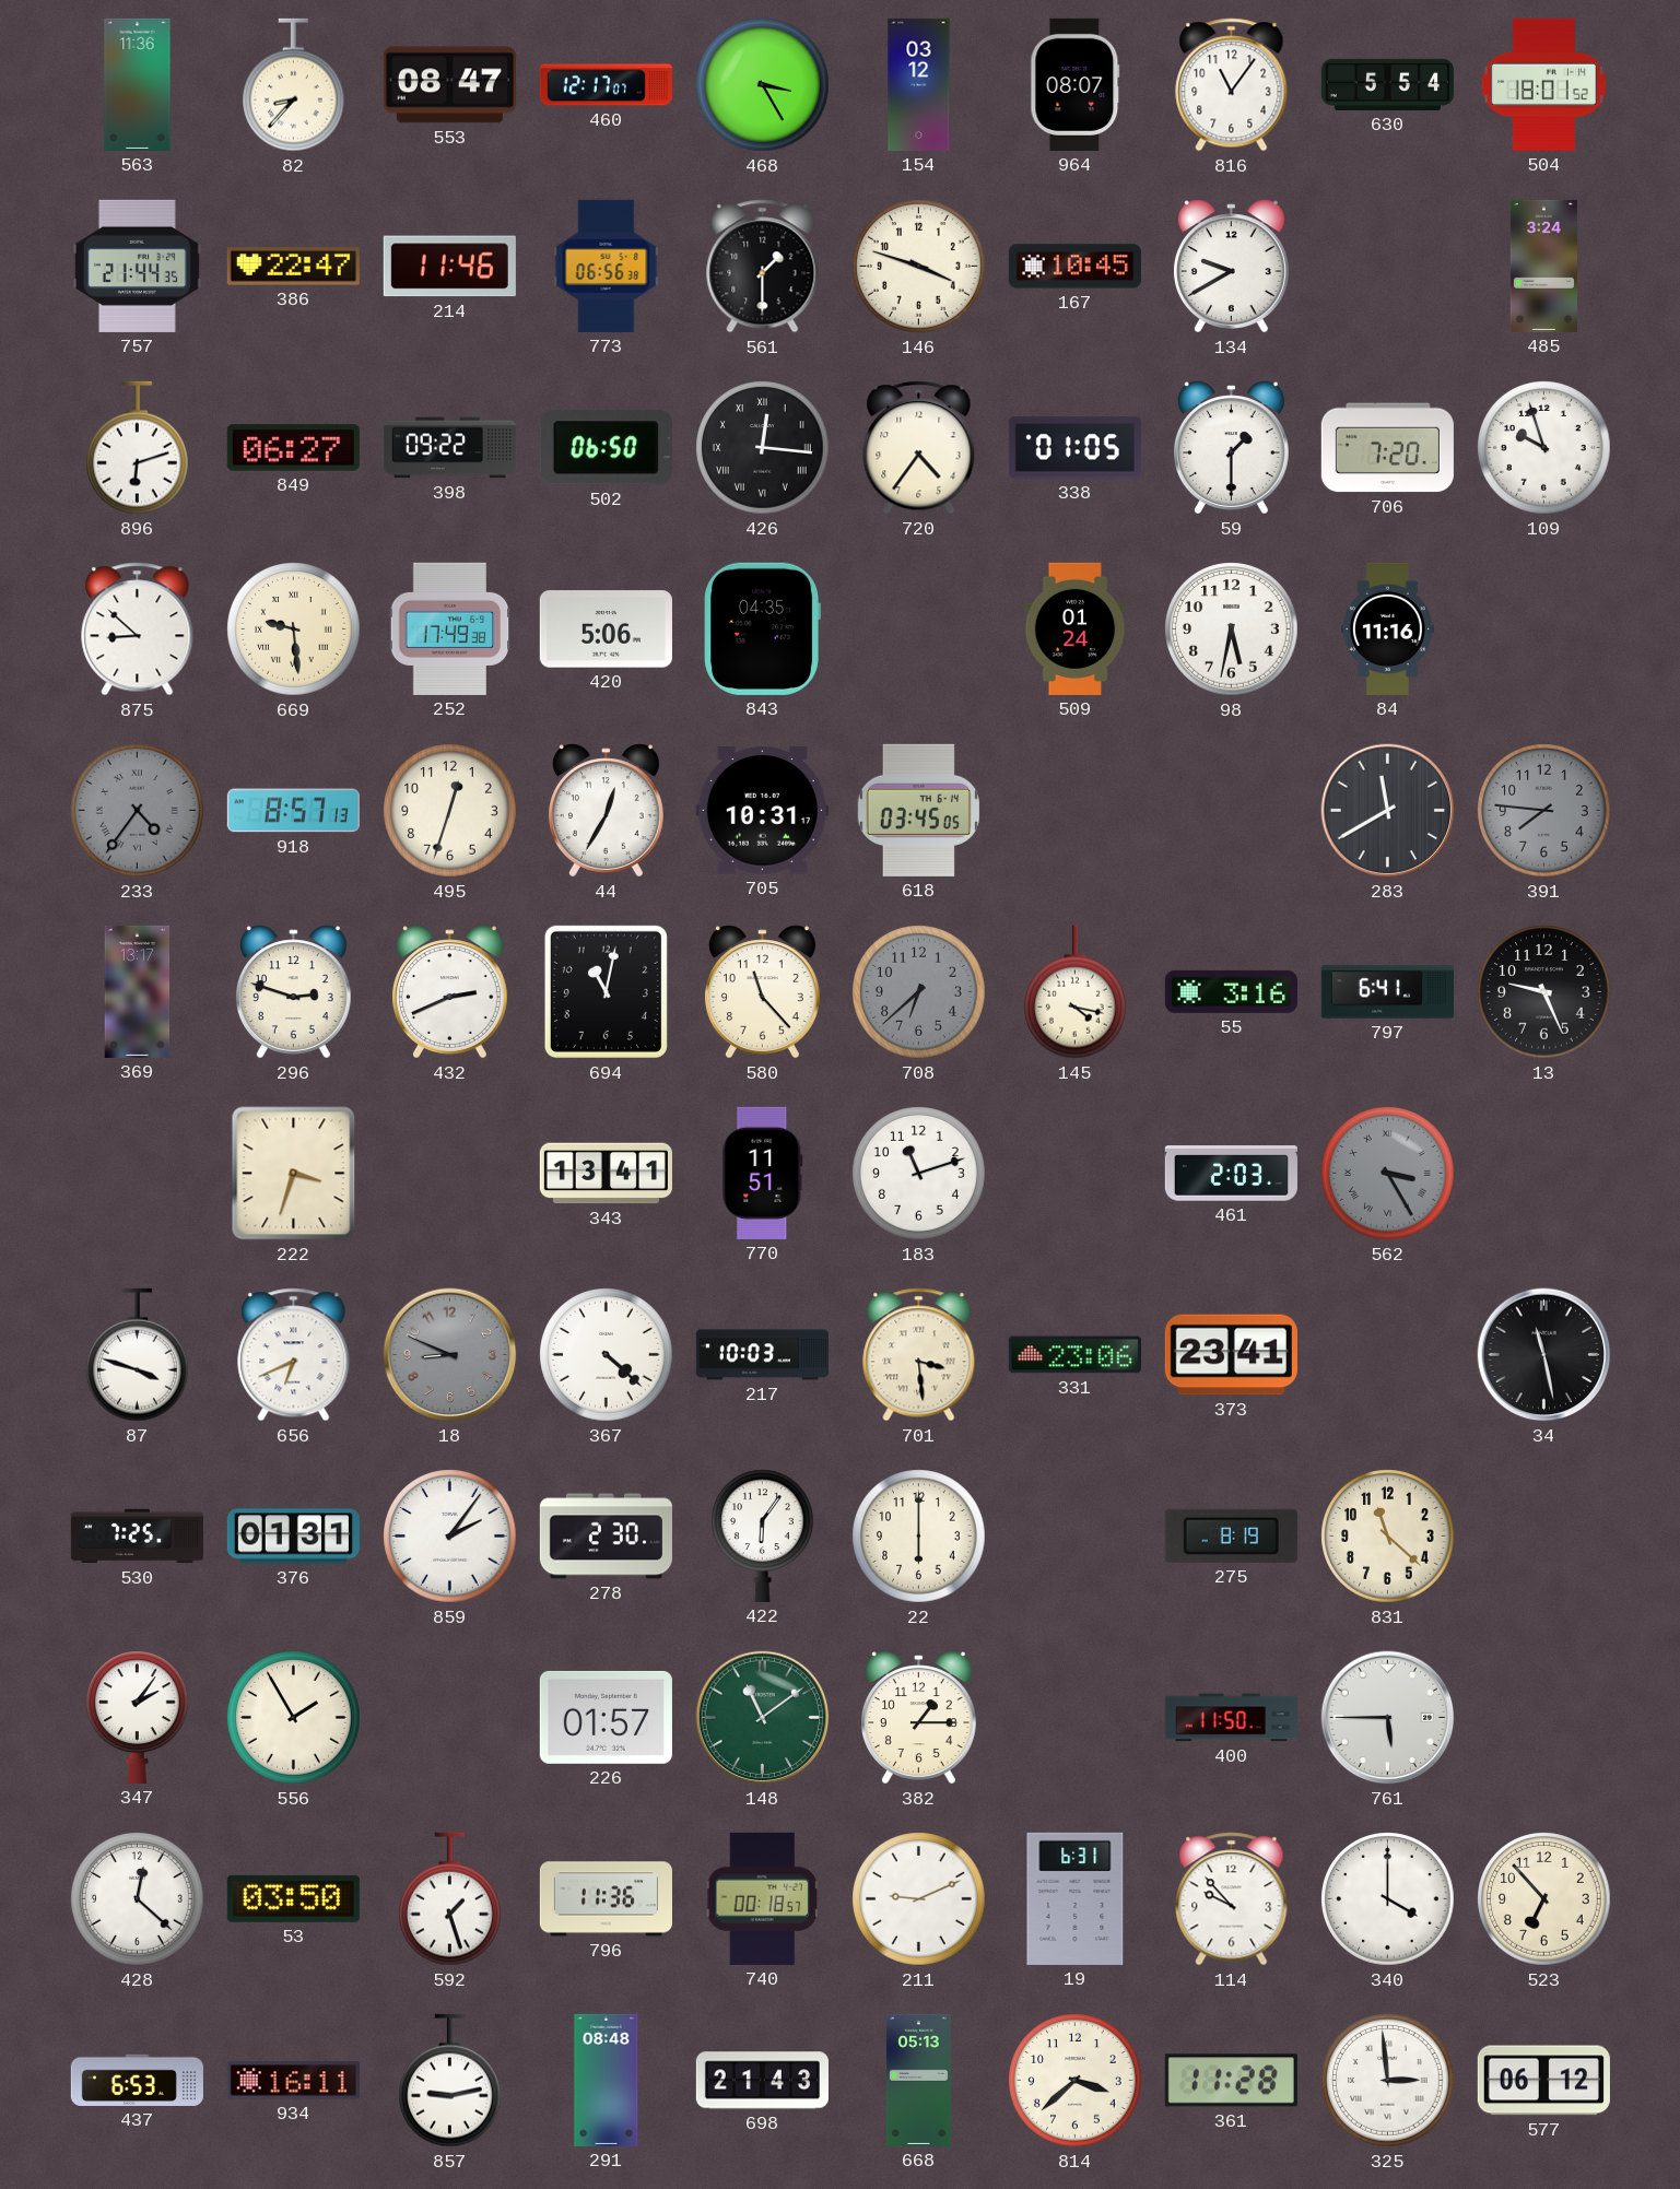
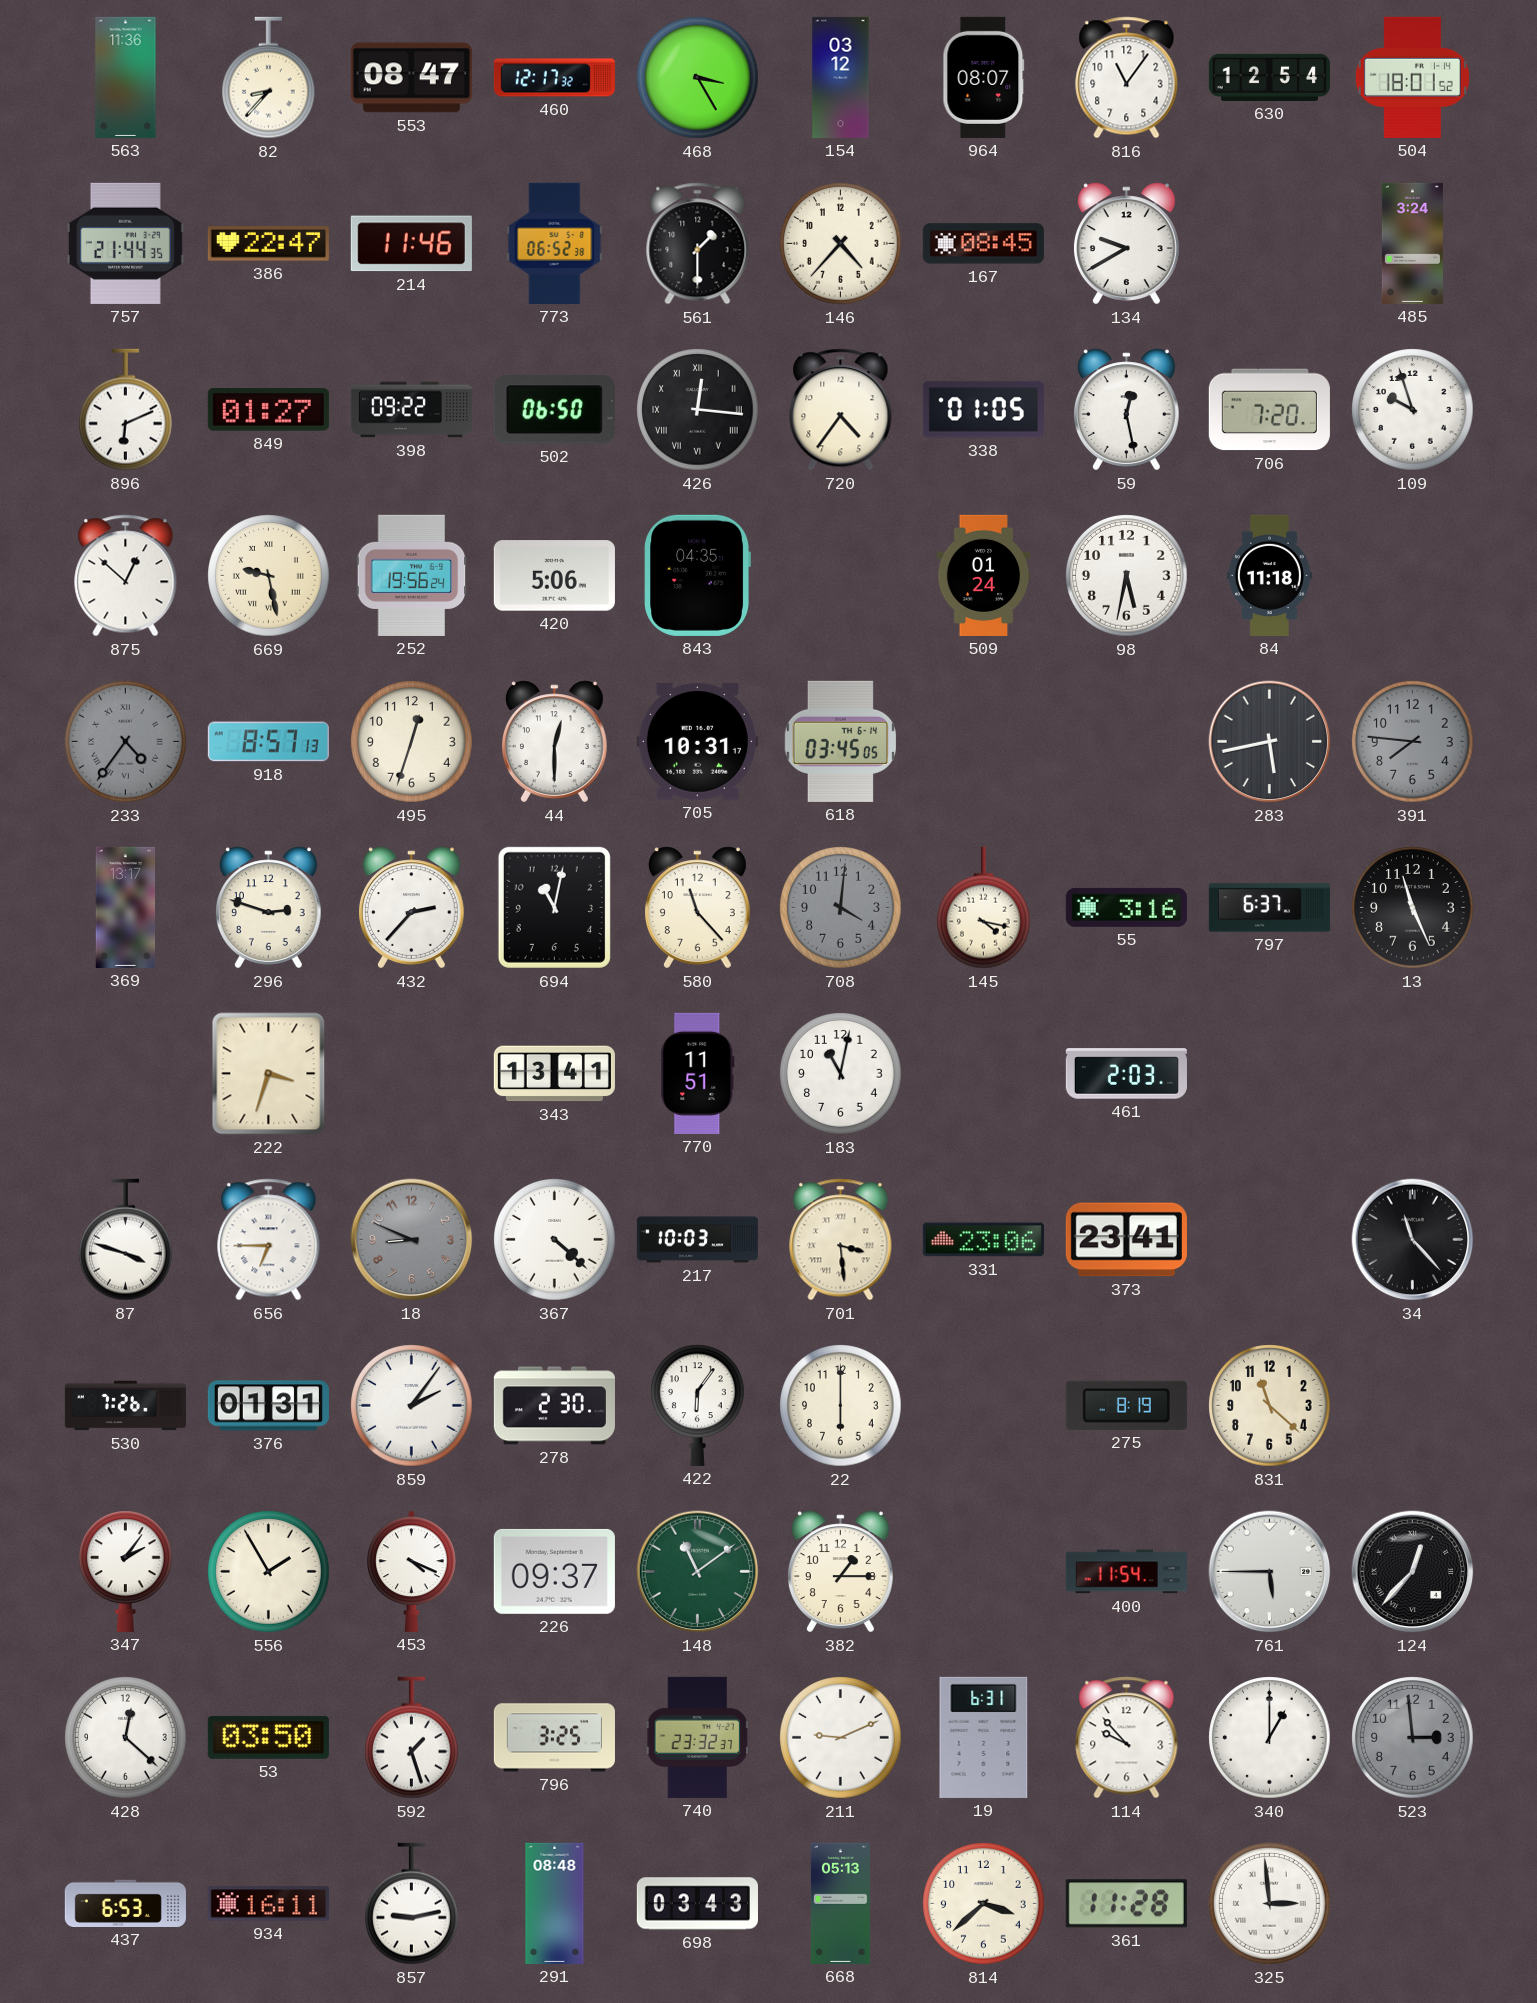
460: 12:17:07 -> 12:17:32 (554, 78)
630: 5:54 -> 12:54 (1269, 77)
773: 06:56 -> 06:52 (555, 243)
146: 3:48 -> 4:37 (841, 244)
167: 10:45 -> 08:45 (983, 244)
896: 6:12 -> 6:11 (126, 410)
849: 06:27 -> 01:27 (268, 410)
59: 1:30 -> 12:28 (1126, 410)
875: 8:52 -> 12:52 (126, 576)
669: 9:29 -> 9:28 (269, 576)
252: 17:49 -> 19:56 (412, 575)
84: 11:16 -> 11:18 (1269, 575)
44: 12:35 -> 12:30 (554, 742)
283: 11:40 -> 5:43 (1270, 742)
432: 2:41 -> 2:37 (411, 908)
708: 6:38 -> 4:01 (841, 908)
797: 6:41 -> 6:37 (1269, 908)
13: 9:26 -> 11:26 (1413, 908)
183: 11:12 -> 11:02 (841, 1074)
562: 3:25 -> none (1388, 1174)
656: 6:41 -> 6:45 (269, 1240)
34: 11:28 -> 11:23 (1413, 1240)
530: 7:25 -> 7:26 (125, 1406)
453: none -> 4:19 (412, 1571)
226: 01:57 -> 09:37 (554, 1571)
400: 11:50 -> 11:54 (1126, 1572)
124: none -> 12:37 (1413, 1572)
796: 11:36 -> 3:25 (554, 1738)
740: 00:18 -> 23:32 (697, 1737)
340: 4:00 -> 1:00 (1270, 1738)
523: 6:53 -> 2:59 (1413, 1738)
523 dial: cream -> grey (1413, 1738)
698: 21:43 -> 03:43 (697, 1904)
577: 06:12 -> none (1543, 2081)
